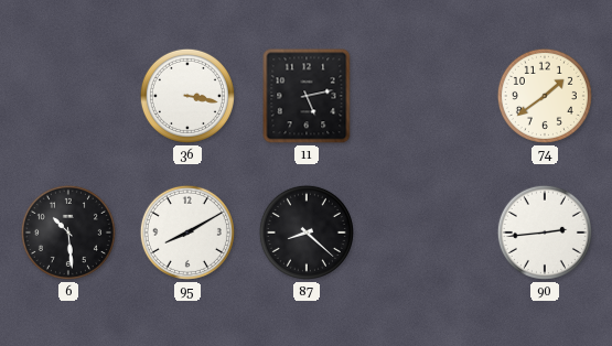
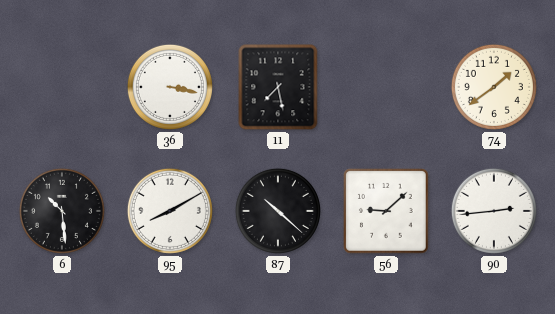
11: 5:13 -> 7:28 (278, 87)
87: 8:22 -> 10:22 (278, 211)
56: none -> 9:08 (386, 211)
